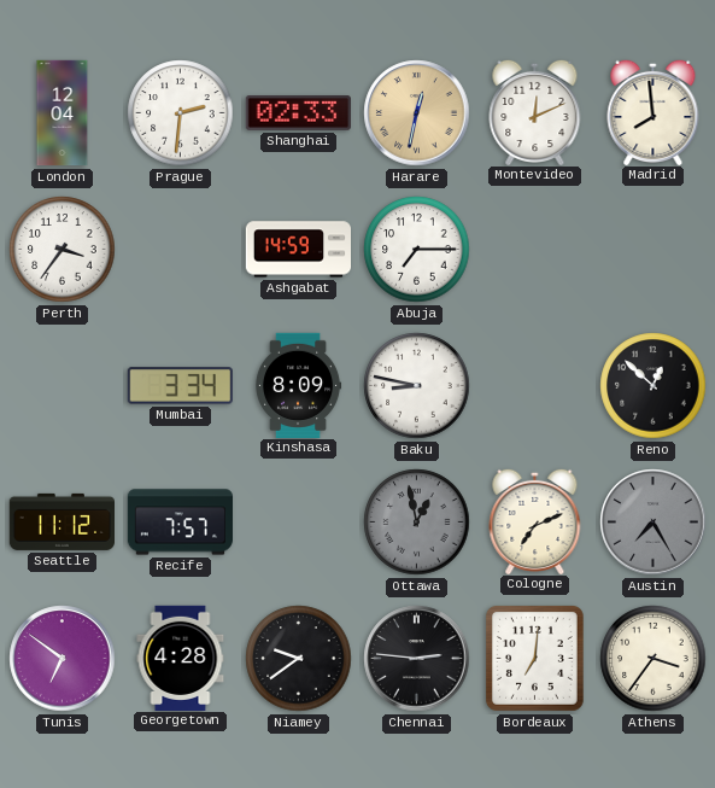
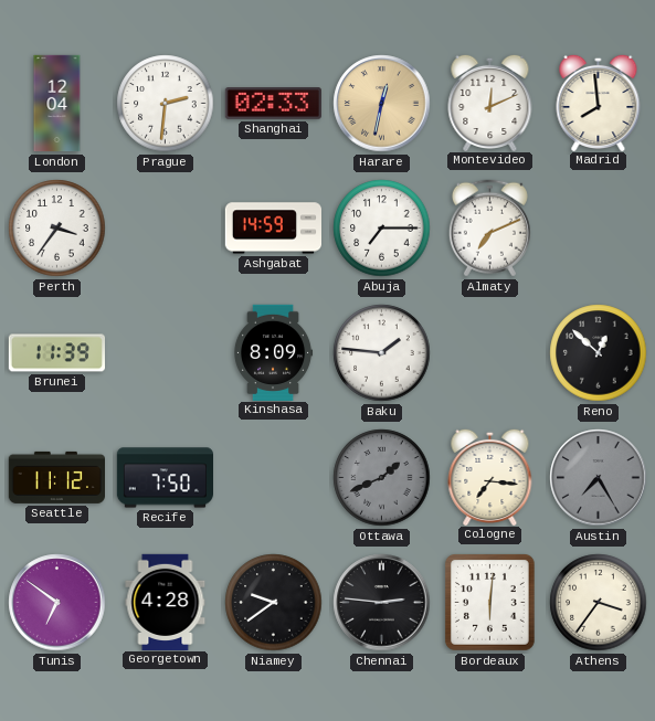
Almaty: none -> 7:11 (489, 229)
Brunei: none -> 11:39 (56, 353)
Mumbai: 3:34 -> none (180, 386)
Baku: 8:47 -> 1:46 (382, 353)
Recife: 7:57 -> 7:50 (165, 478)
Ottawa: 12:58 -> 1:41 (382, 478)
Cologne: 7:11 -> 7:16 (490, 476)
Bordeaux: 7:01 -> 6:01 (489, 603)
